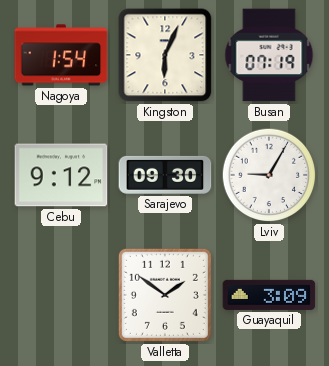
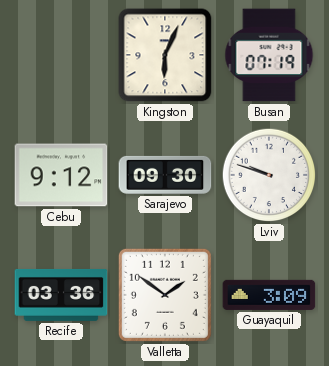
Nagoya: 1:54 -> none (61, 55)
Lviv: 9:05 -> 9:48 (269, 175)
Recife: none -> 03:36 (61, 295)
